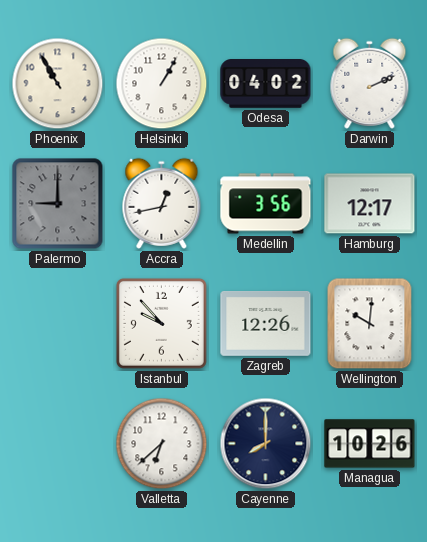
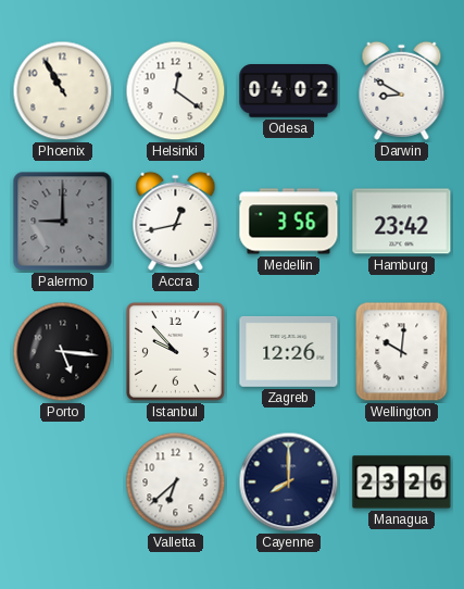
Helsinki: 1:05 -> 12:21 (176, 91)
Darwin: 2:11 -> 8:50 (402, 90)
Hamburg: 12:17 -> 23:42 (402, 222)
Porto: none -> 5:16 (63, 352)
Managua: 10:26 -> 23:26 (402, 483)
